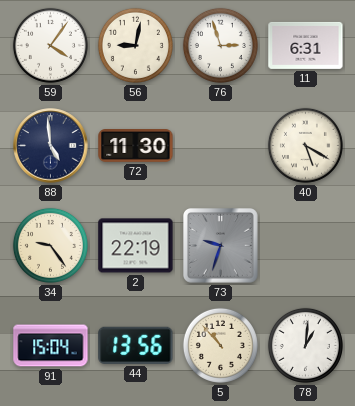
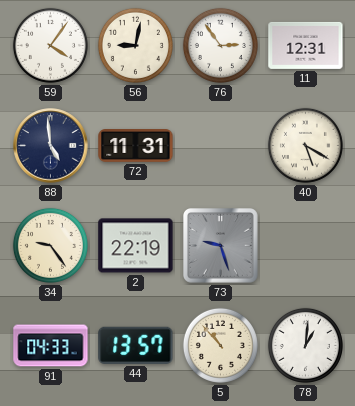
76: 2:57 -> 2:54 (220, 45)
11: 6:31 -> 12:31 (306, 45)
72: 11:30 -> 11:31 (136, 146)
73: 9:33 -> 9:27 (221, 246)
91: 15:04 -> 04:33 (51, 346)
44: 13:56 -> 13:57 (136, 345)
